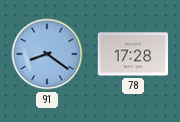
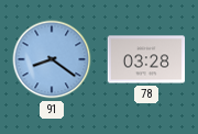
78: 17:28 -> 03:28 (146, 59)
